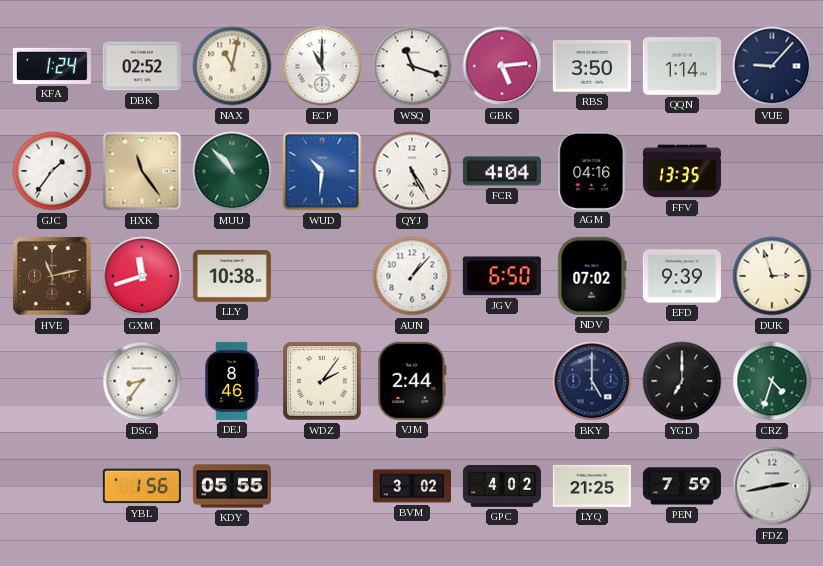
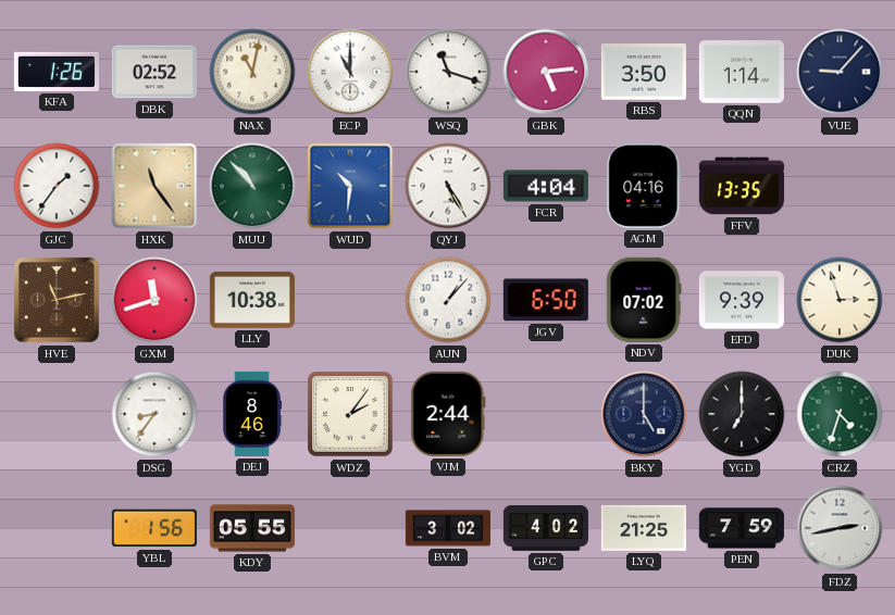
KFA: 1:24 -> 1:26 (57, 72)
